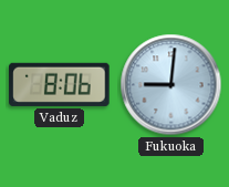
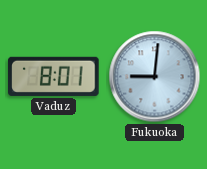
Vaduz: 8:06 -> 8:01 (54, 76)
